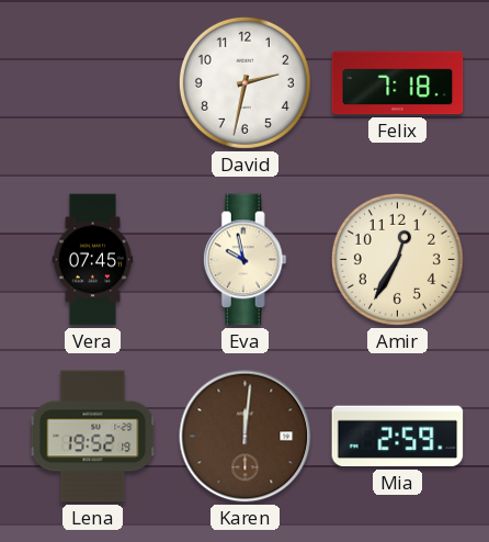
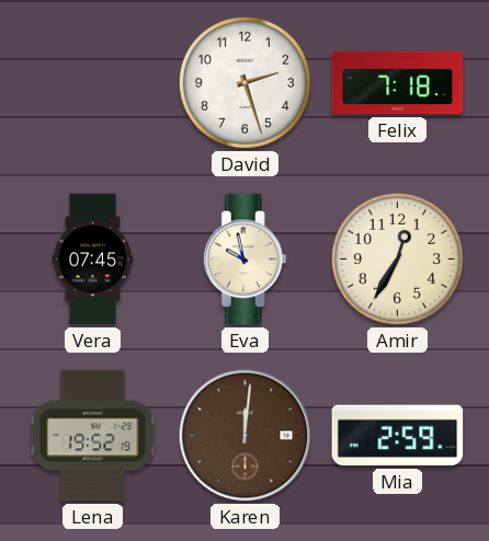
David: 2:32 -> 2:27 (244, 82)
